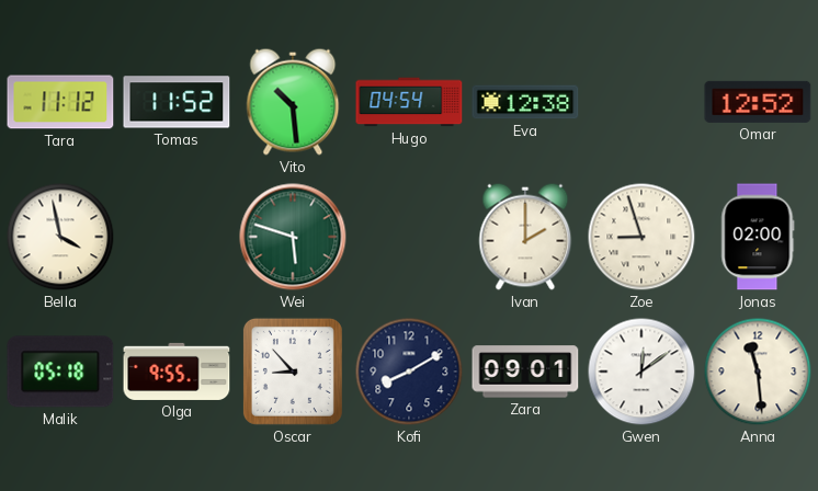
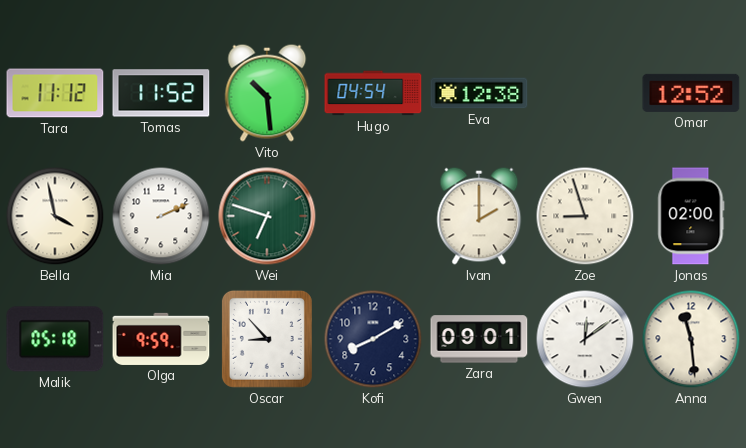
Mia: none -> 2:11 (161, 216)
Wei: 5:48 -> 6:48 (267, 216)
Olga: 9:55 -> 9:59 (161, 339)
